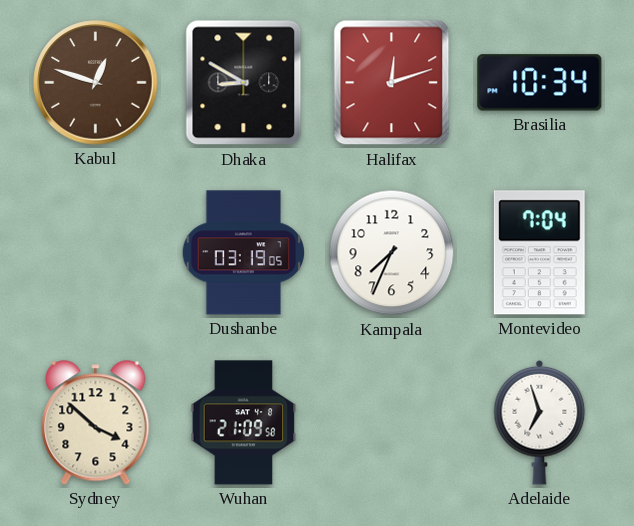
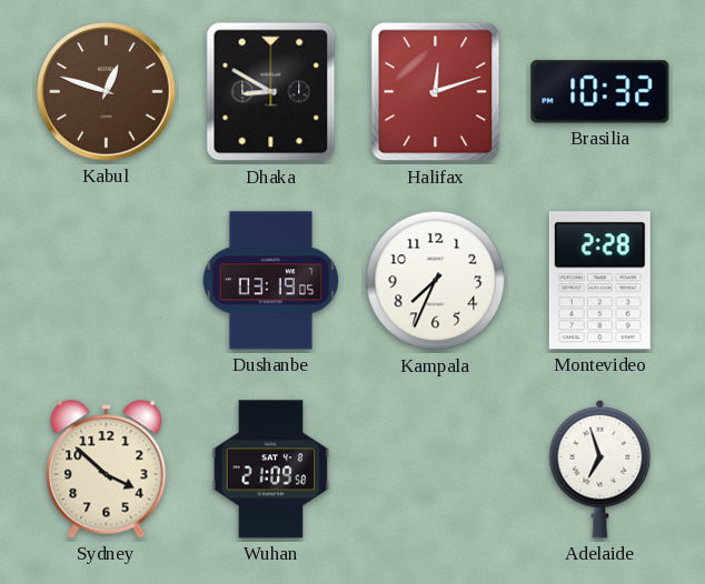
Brasilia: 10:34 -> 10:32 (600, 92)
Montevideo: 7:04 -> 2:28 (599, 281)
